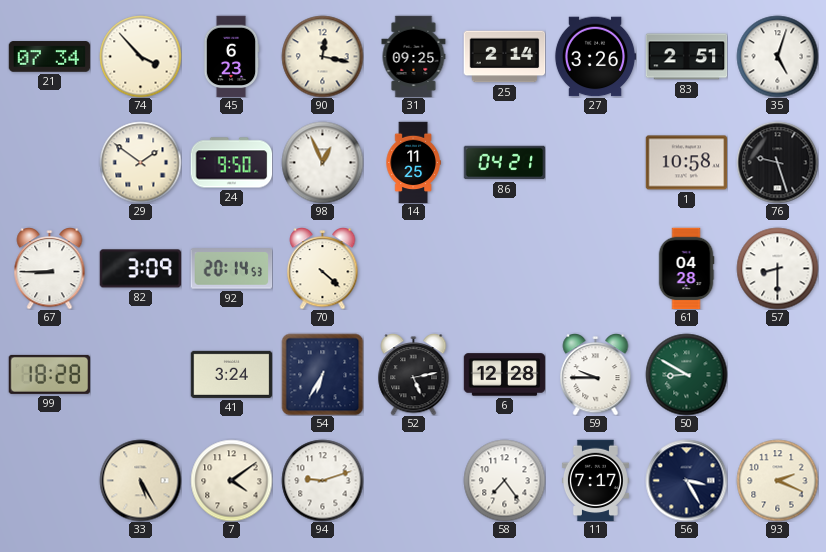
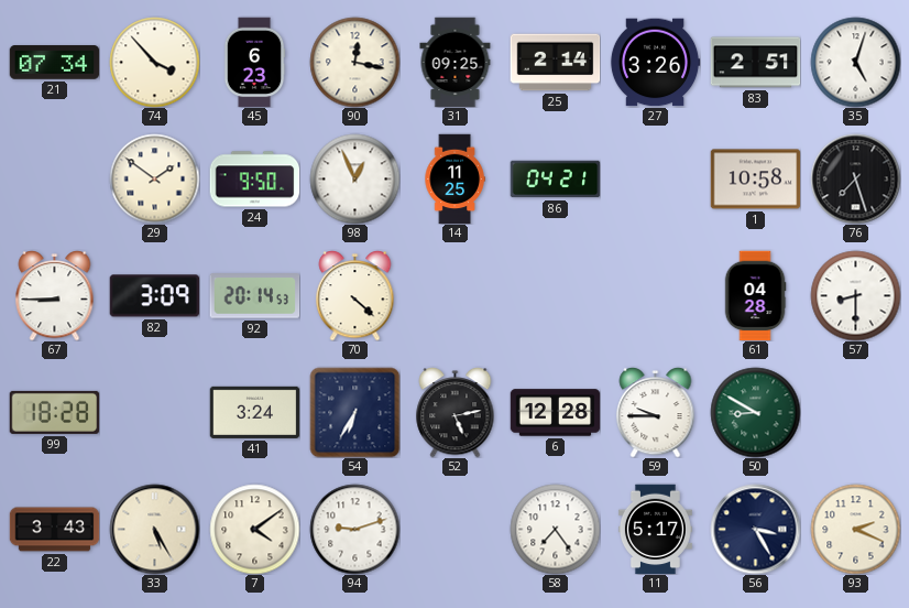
76: 9:27 -> 7:27 (855, 178)
22: none -> 3:43 (54, 530)
11: 7:17 -> 5:17 (655, 529)
